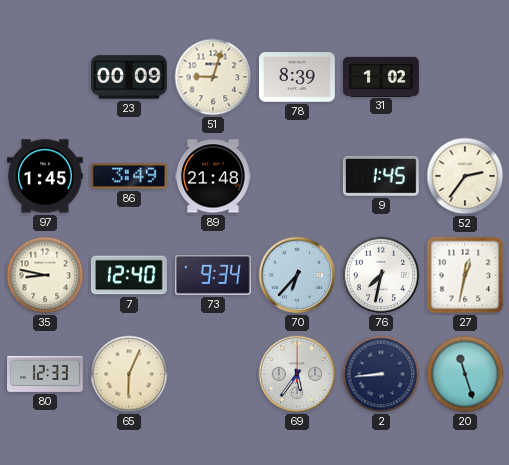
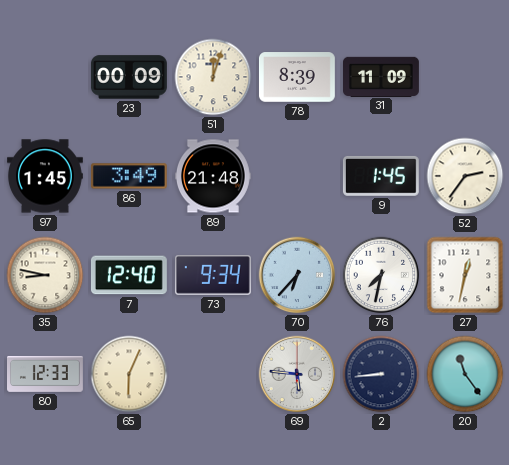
51: 9:03 -> 12:03 (213, 77)
31: 1:02 -> 11:09 (382, 76)
69: 5:36 -> 5:46 (297, 374)
20: 11:27 -> 11:24 (465, 374)
